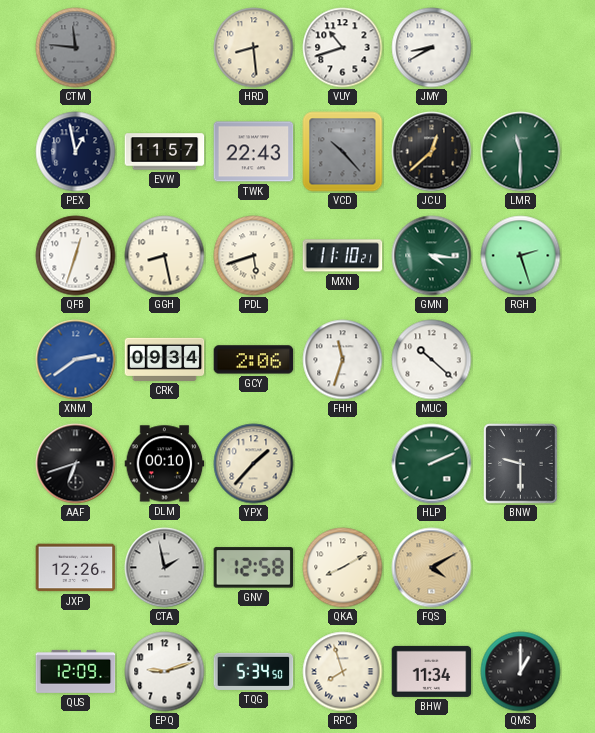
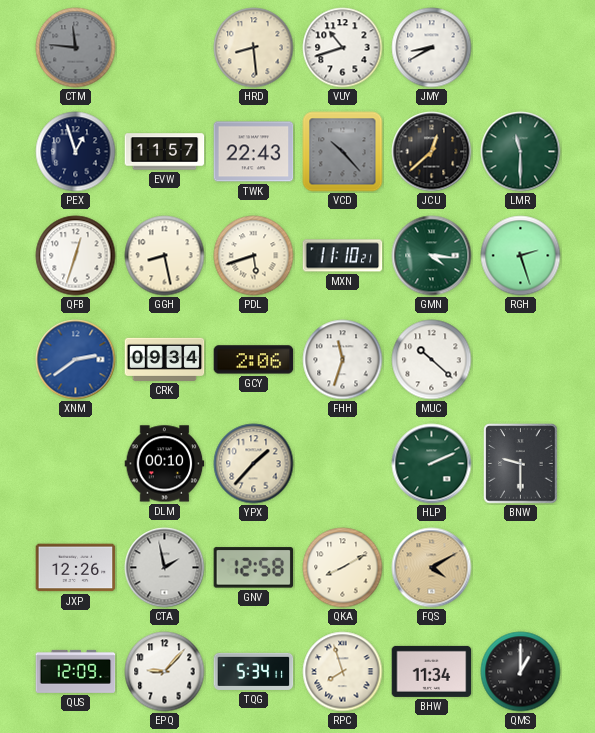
PEX: 12:58 -> 12:57 (76, 152)
AAF: 6:42 -> none (76, 464)
EPQ: 9:12 -> 9:07 (165, 672)
TQG: 5:34:50 -> 5:34:11 (254, 671)
